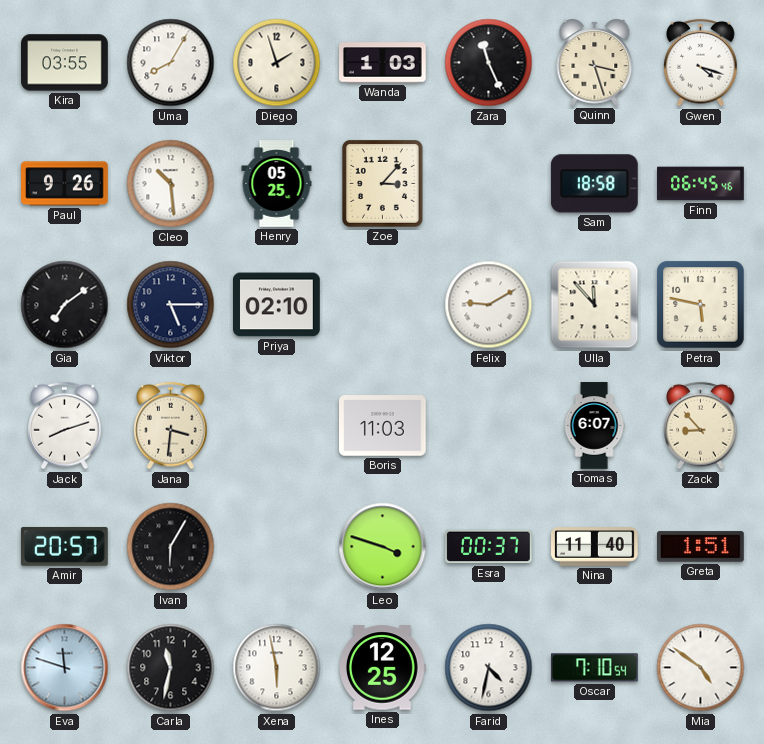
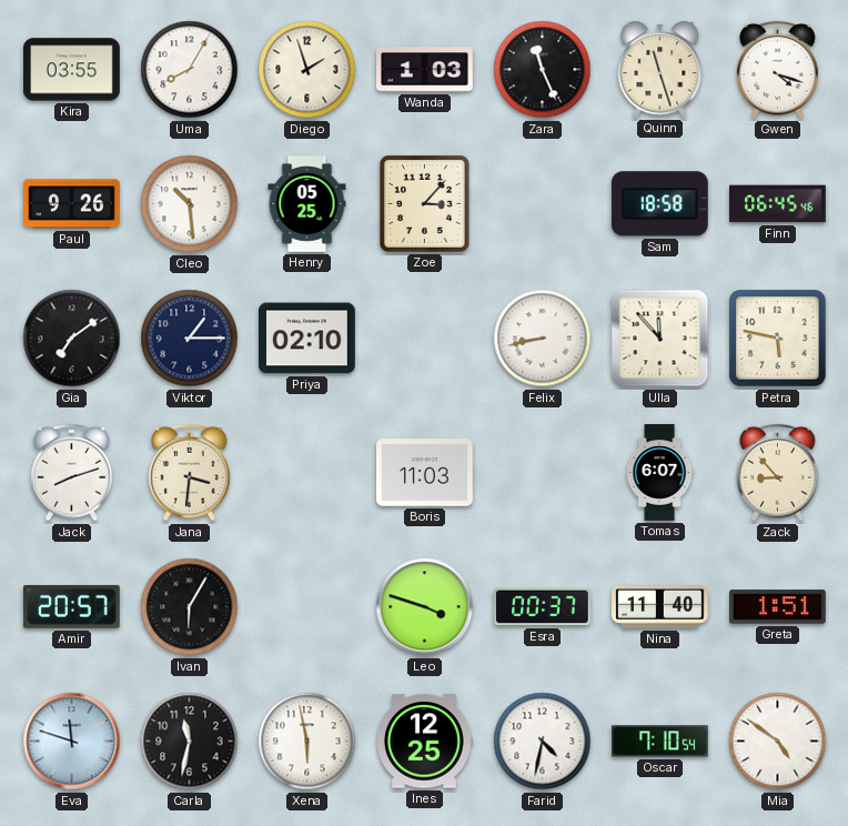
Quinn: 3:27 -> 11:27 (660, 69)
Viktor: 5:15 -> 1:15 (190, 339)
Felix: 9:10 -> 8:43 (543, 339)
